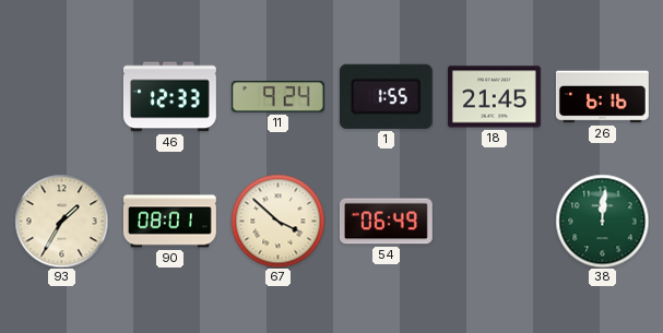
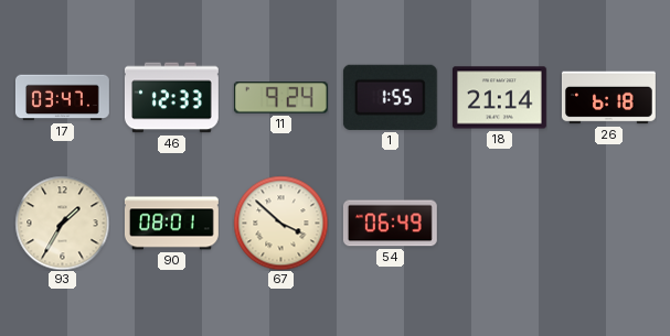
17: none -> 03:47 (62, 98)
18: 21:45 -> 21:14 (499, 98)
26: 6:16 -> 6:18 (608, 98)
38: 12:01 -> none (602, 221)
